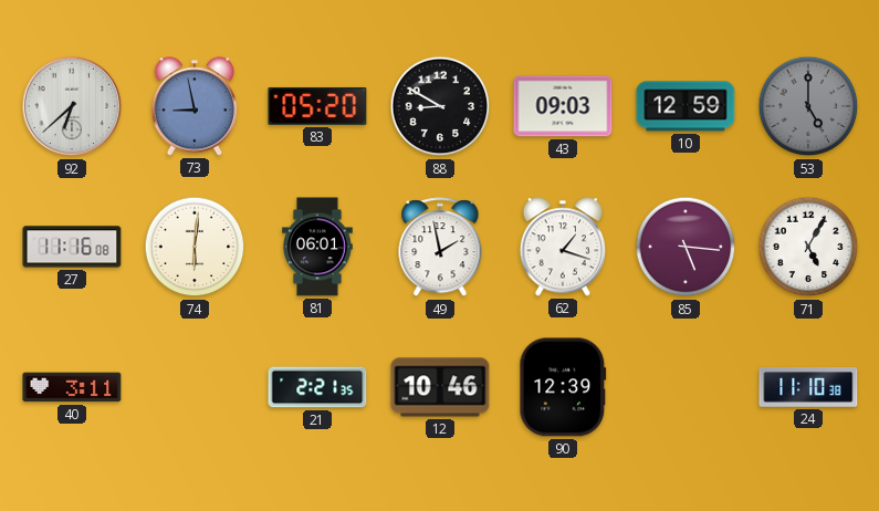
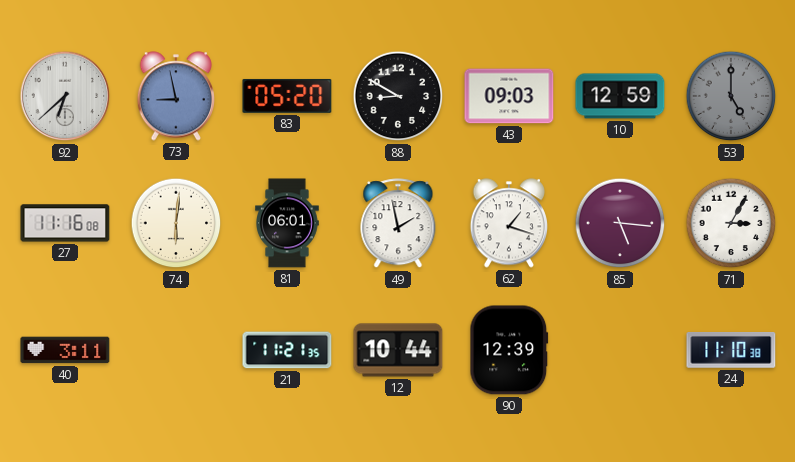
71: 5:05 -> 3:05 (731, 223)
21: 2:21 -> 11:21 (287, 350)
12: 10:46 -> 10:44 (398, 350)
